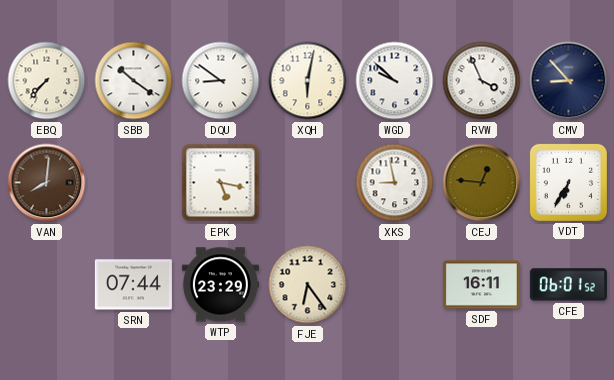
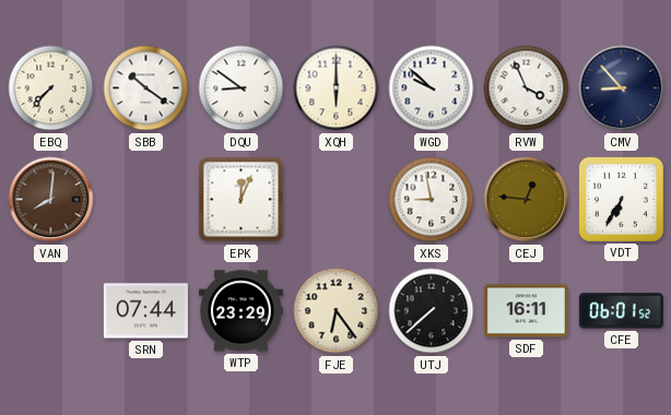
XQH: 6:02 -> 6:00 (337, 88)
EPK: 5:17 -> 12:04 (242, 200)
UTJ: none -> 7:38 (432, 311)
